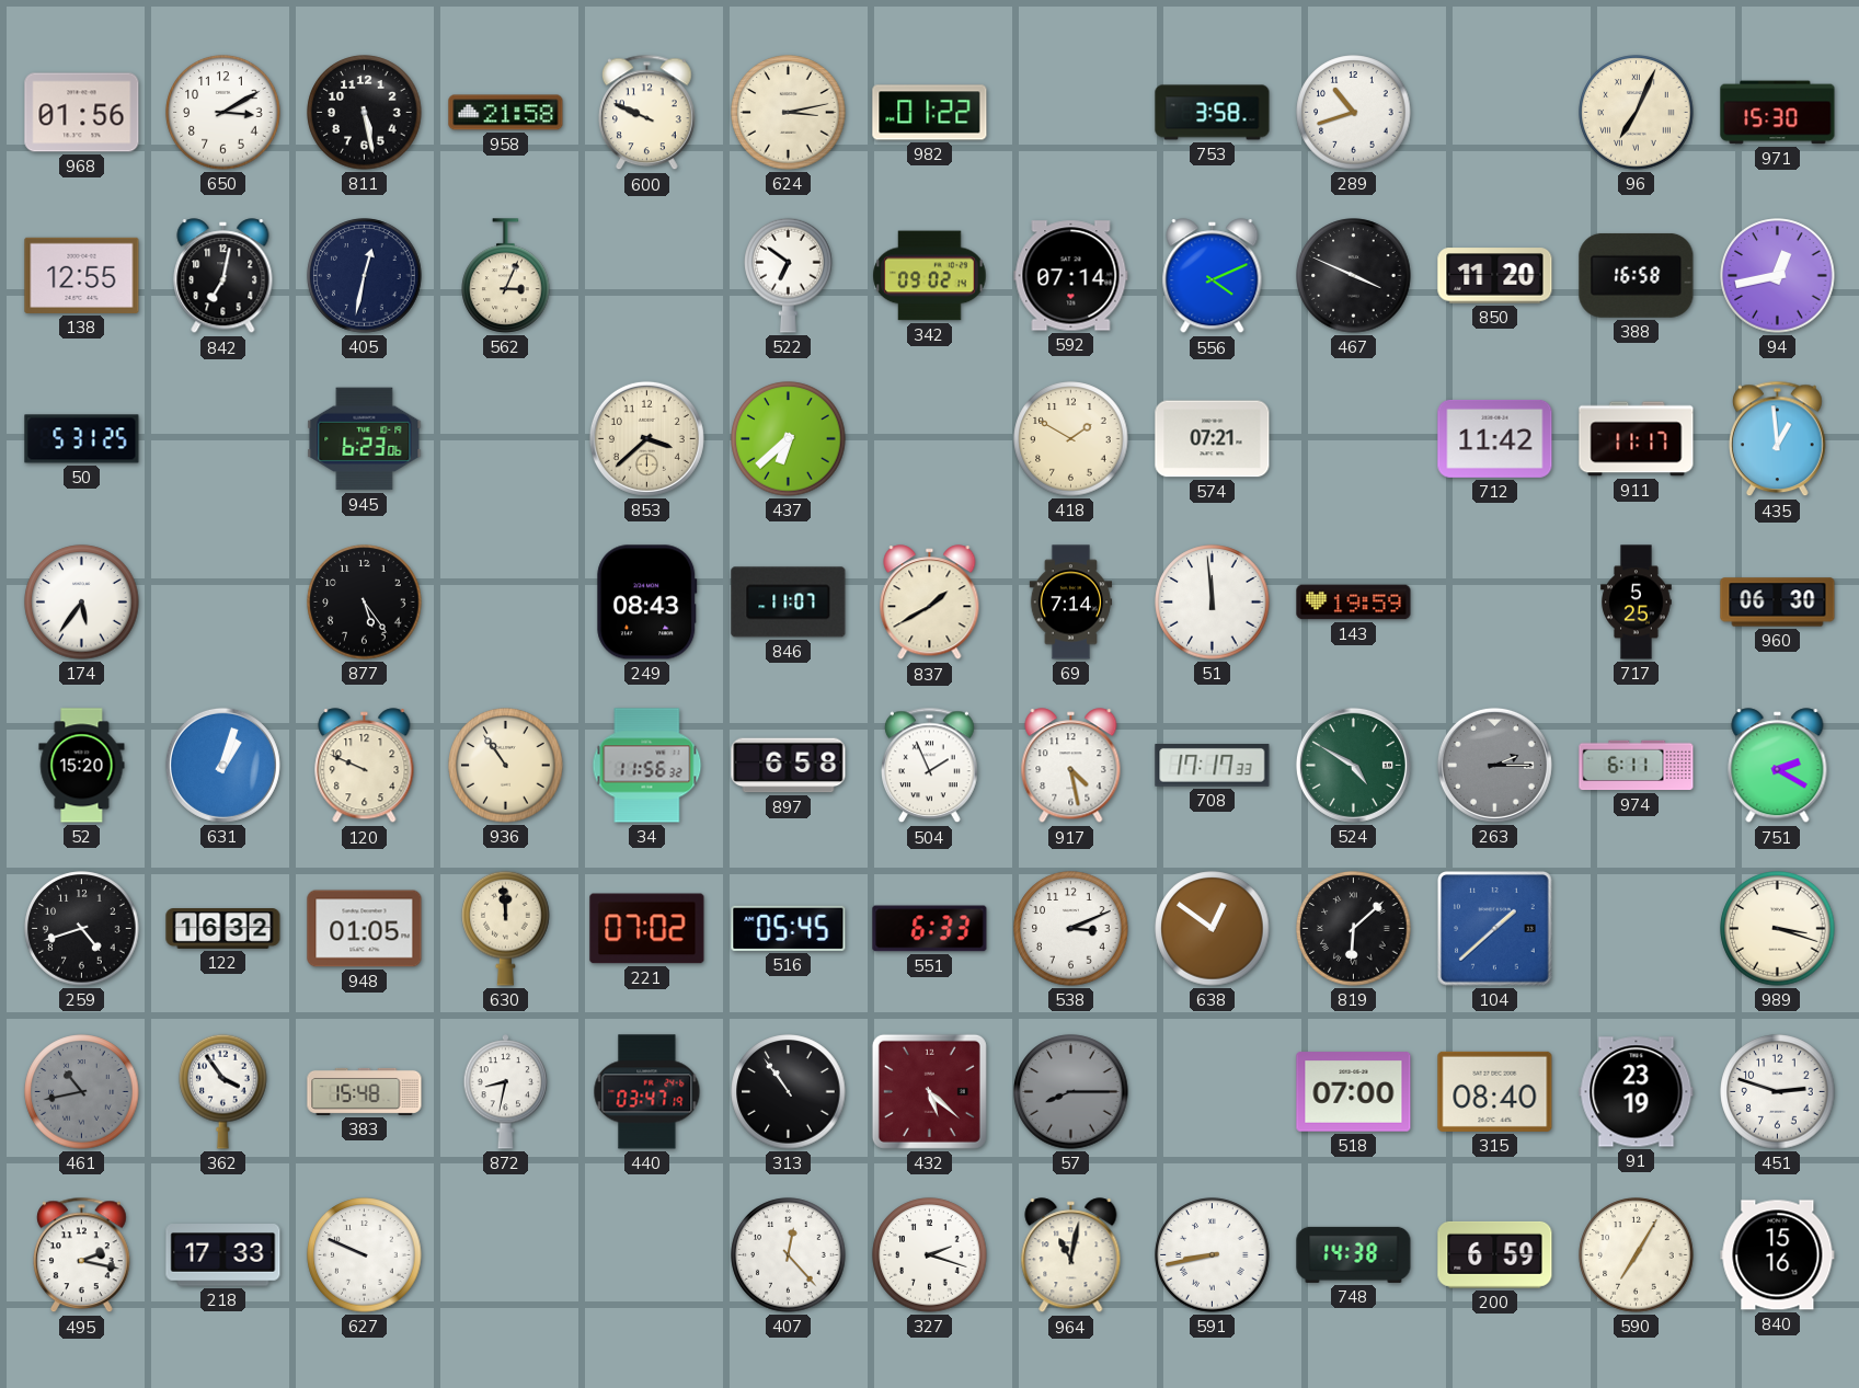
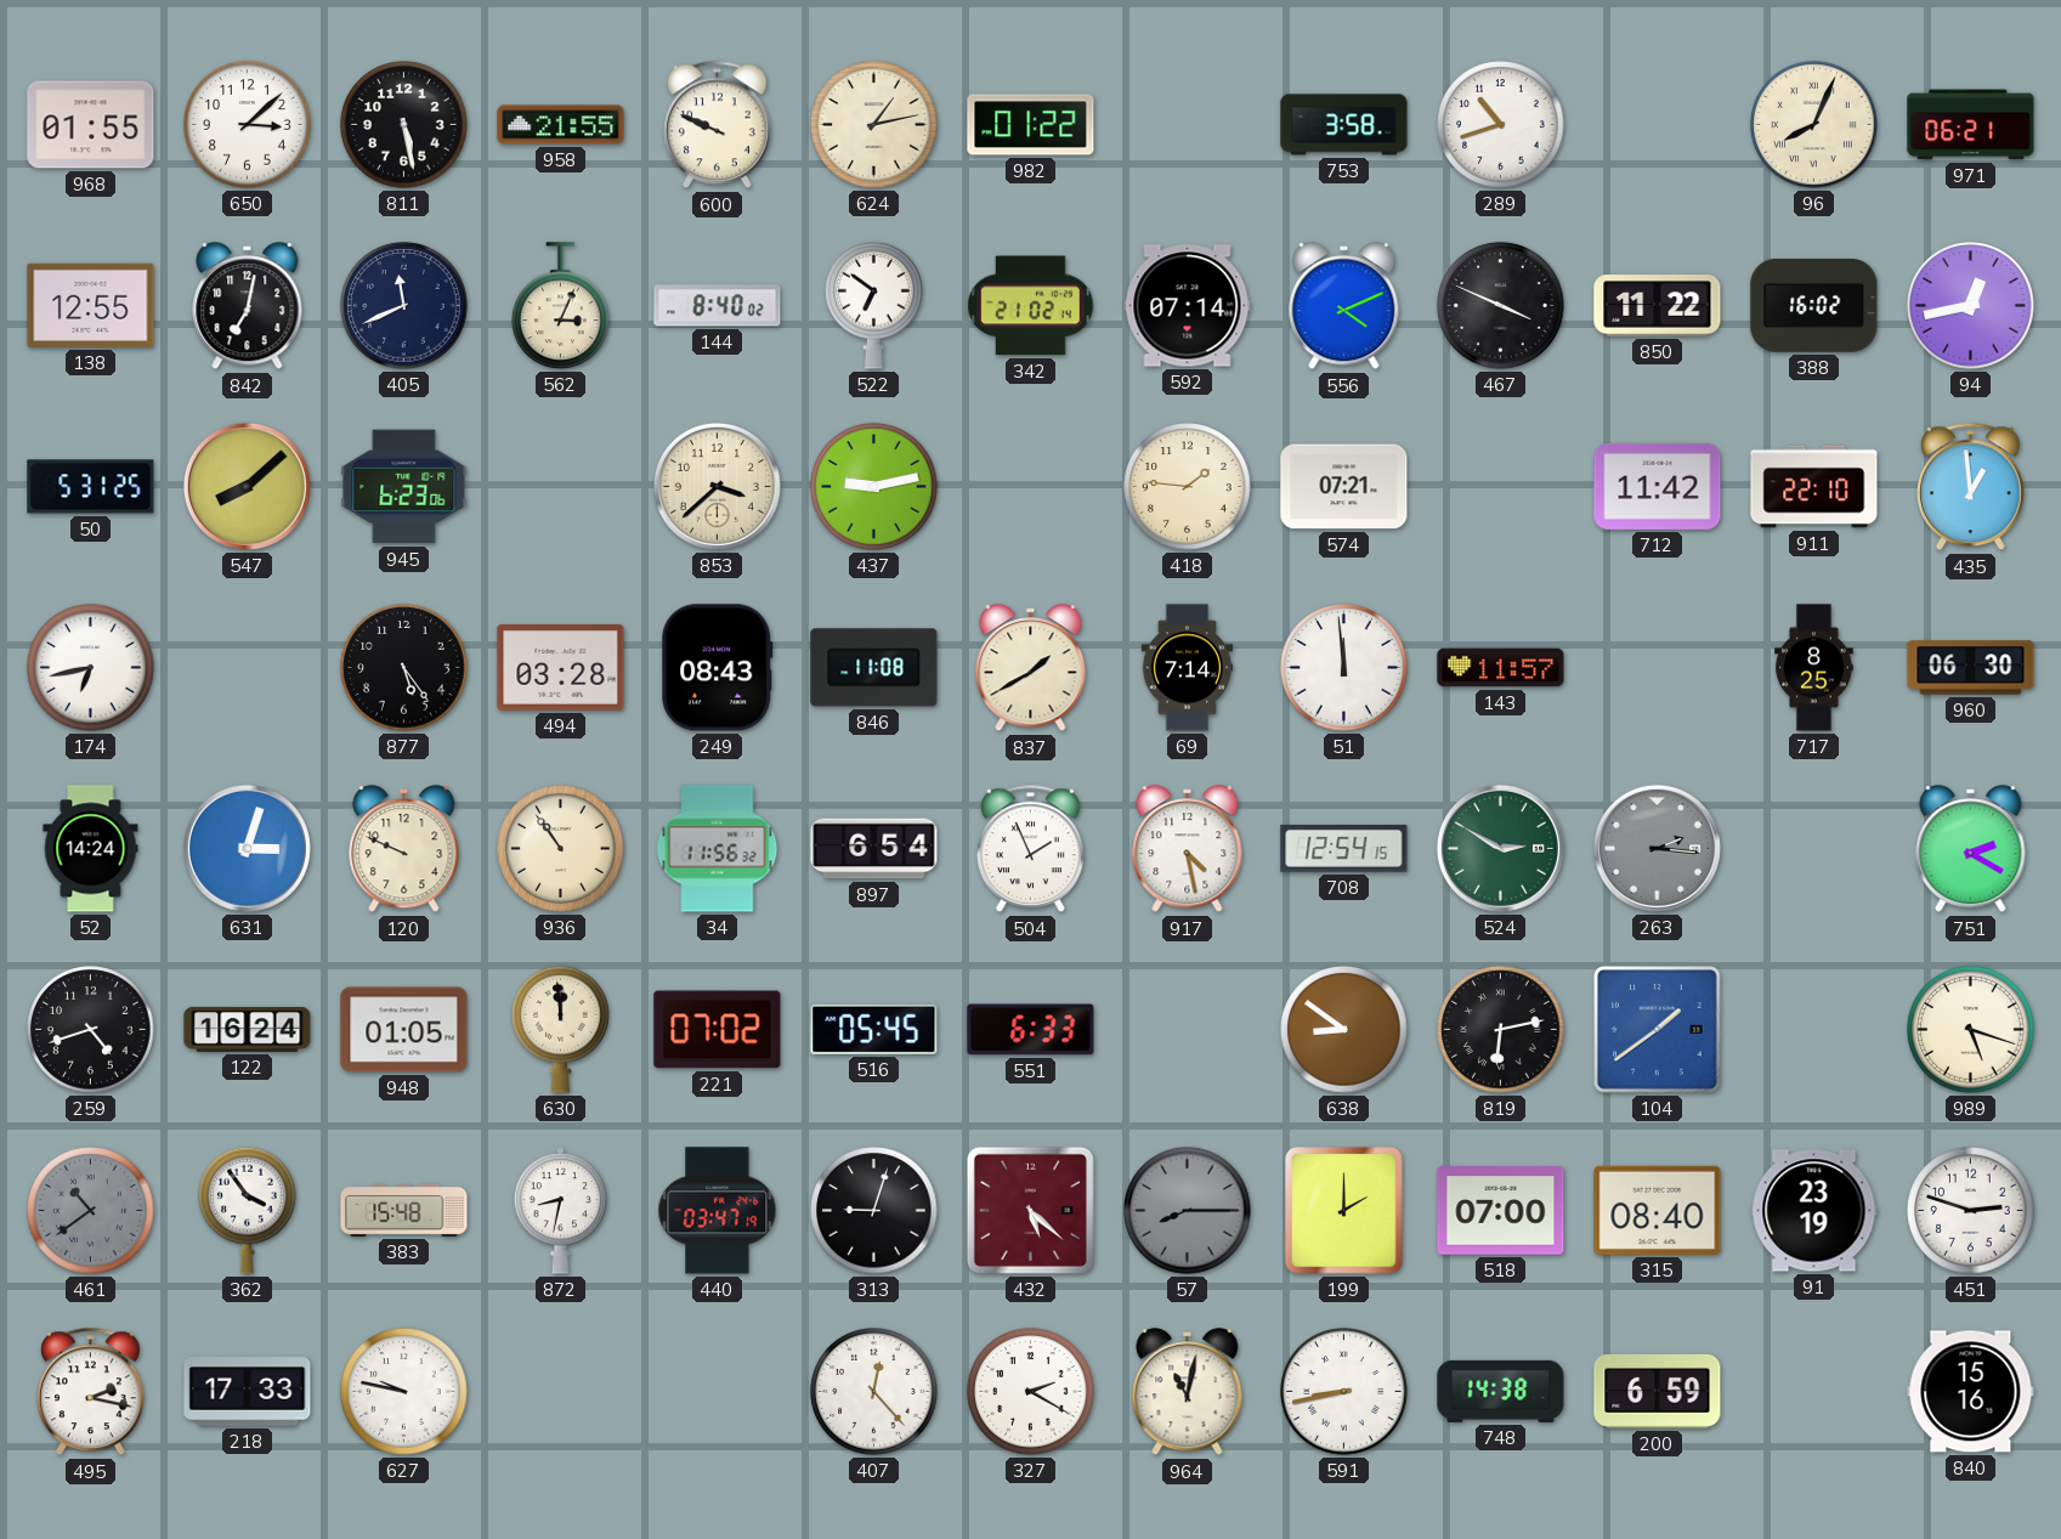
968: 01:56 -> 01:55 (91, 125)
650: 3:10 -> 3:08 (248, 125)
958: 21:58 -> 21:55 (561, 125)
624: 3:13 -> 1:13 (874, 125)
96: 7:04 -> 8:04 (1814, 125)
971: 15:30 -> 06:21 (1971, 125)
405: 12:32 -> 11:41 (404, 306)
144: none -> 8:40 (718, 306)
342: 09:02 -> 21:02 (1031, 306)
850: 11:20 -> 11:22 (1658, 306)
388: 16:58 -> 16:02 (1814, 305)
547: none -> 8:08 (247, 486)
437: 6:38 -> 9:13 (874, 487)
418: 1:50 -> 1:46 (1188, 487)
911: 11:17 -> 22:10 (1814, 487)
174: 5:36 -> 6:43 (91, 668)
494: none -> 03:28 (561, 668)
846: 11:07 -> 11:08 (874, 668)
143: 19:59 -> 11:57 (1501, 668)
717: 5:25 -> 8:25 (1814, 668)
52: 15:20 -> 14:24 (91, 849)
631: 1:03 -> 3:03 (247, 848)
897: 6:58 -> 6:54 (874, 849)
708: 17:17 -> 12:54 (1344, 848)
524: 4:50 -> 2:50 (1500, 848)
263: 2:15 -> 2:16 (1657, 848)
974: 6:11 -> none (1637, 766)
122: 16:32 -> 16:24 (248, 1030)
538: 3:11 -> none (1071, 929)
638: 12:51 -> 8:51 (1344, 1030)
819: 6:08 -> 6:13 (1501, 1030)
104: 1:38 -> 1:39 (1658, 1030)
989: 3:18 -> 5:18 (1971, 1030)
461: 10:43 -> 10:39 (91, 1211)
313: 10:54 -> 9:03 (874, 1211)
199: none -> 2:00 (1344, 1211)
627: 9:49 -> 9:47 (404, 1392)
327: 2:18 -> 2:20 (1031, 1392)
590: 7:05 -> none (1637, 1255)
